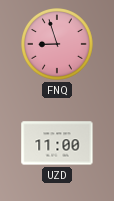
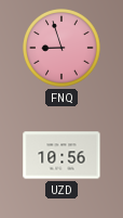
UZD: 11:00 -> 10:56 (61, 155)
